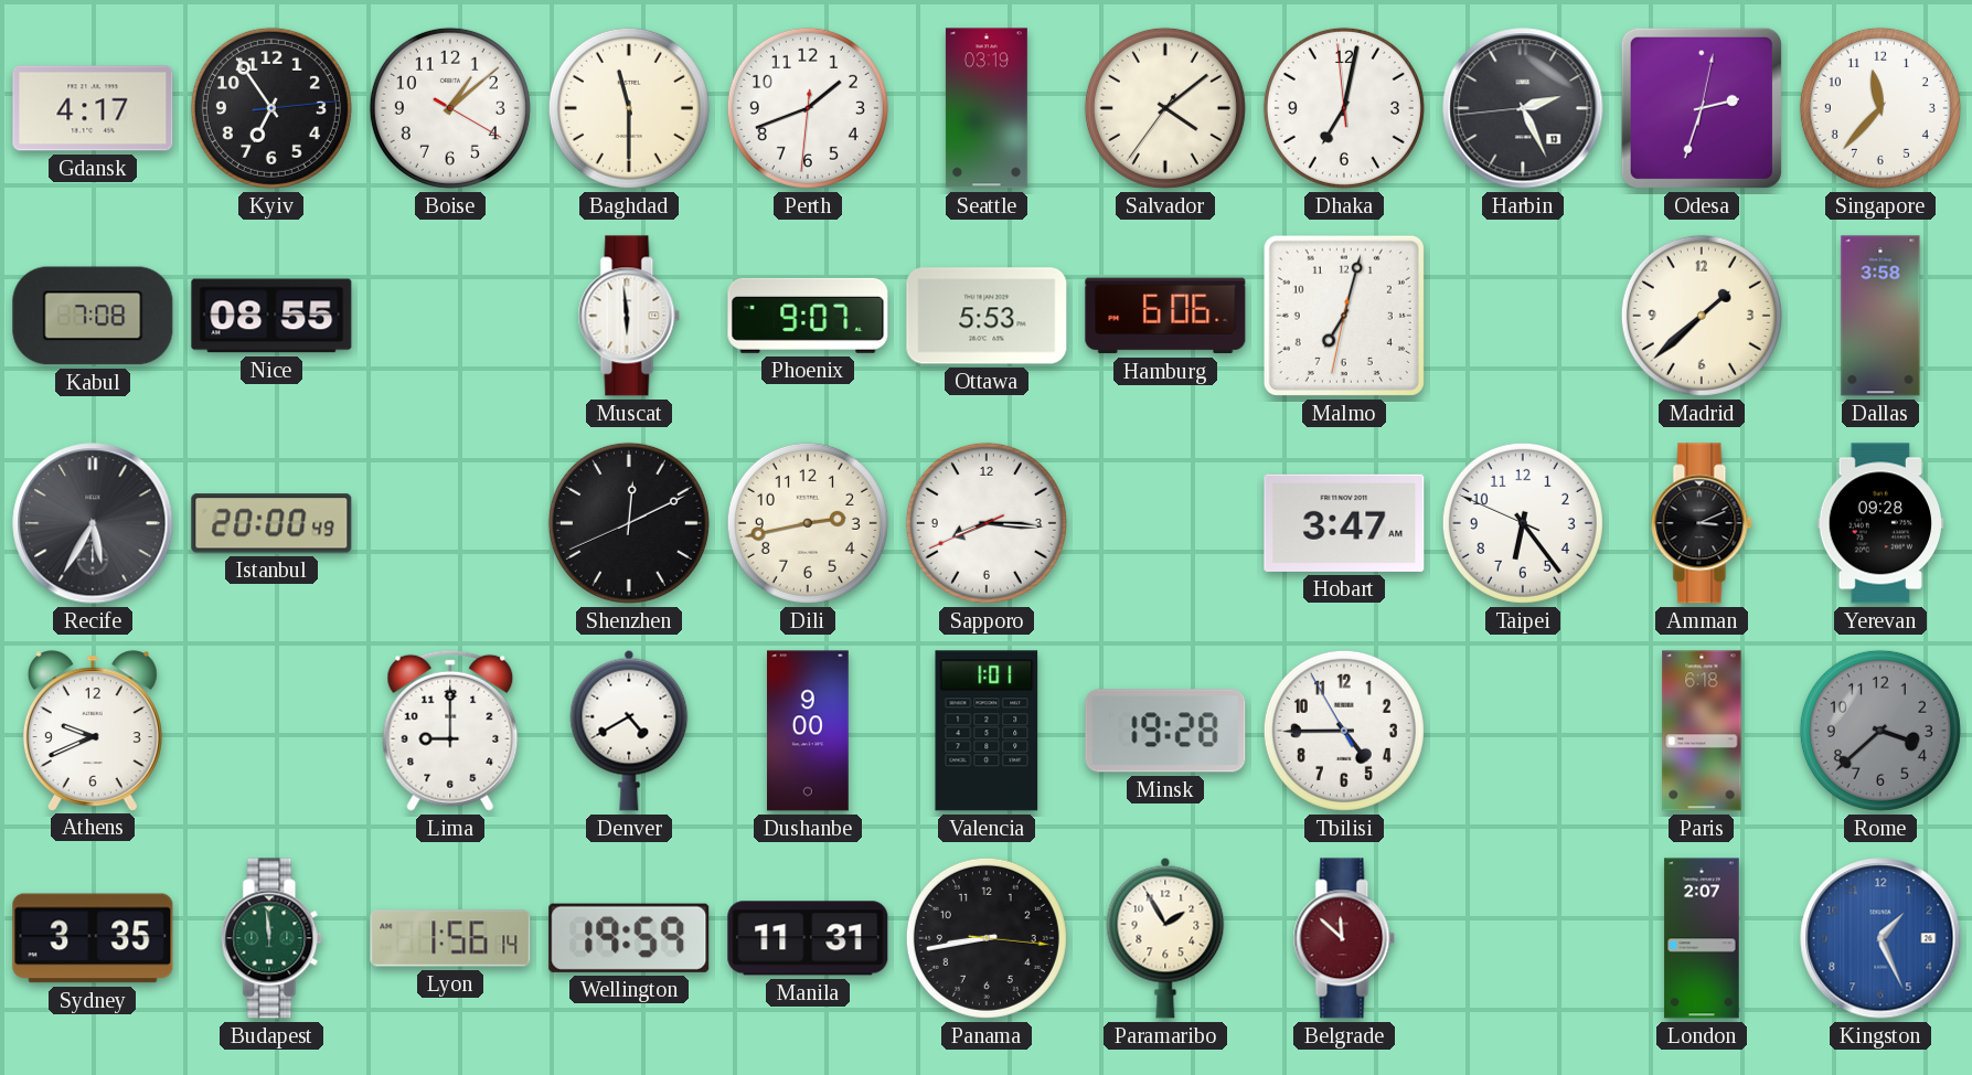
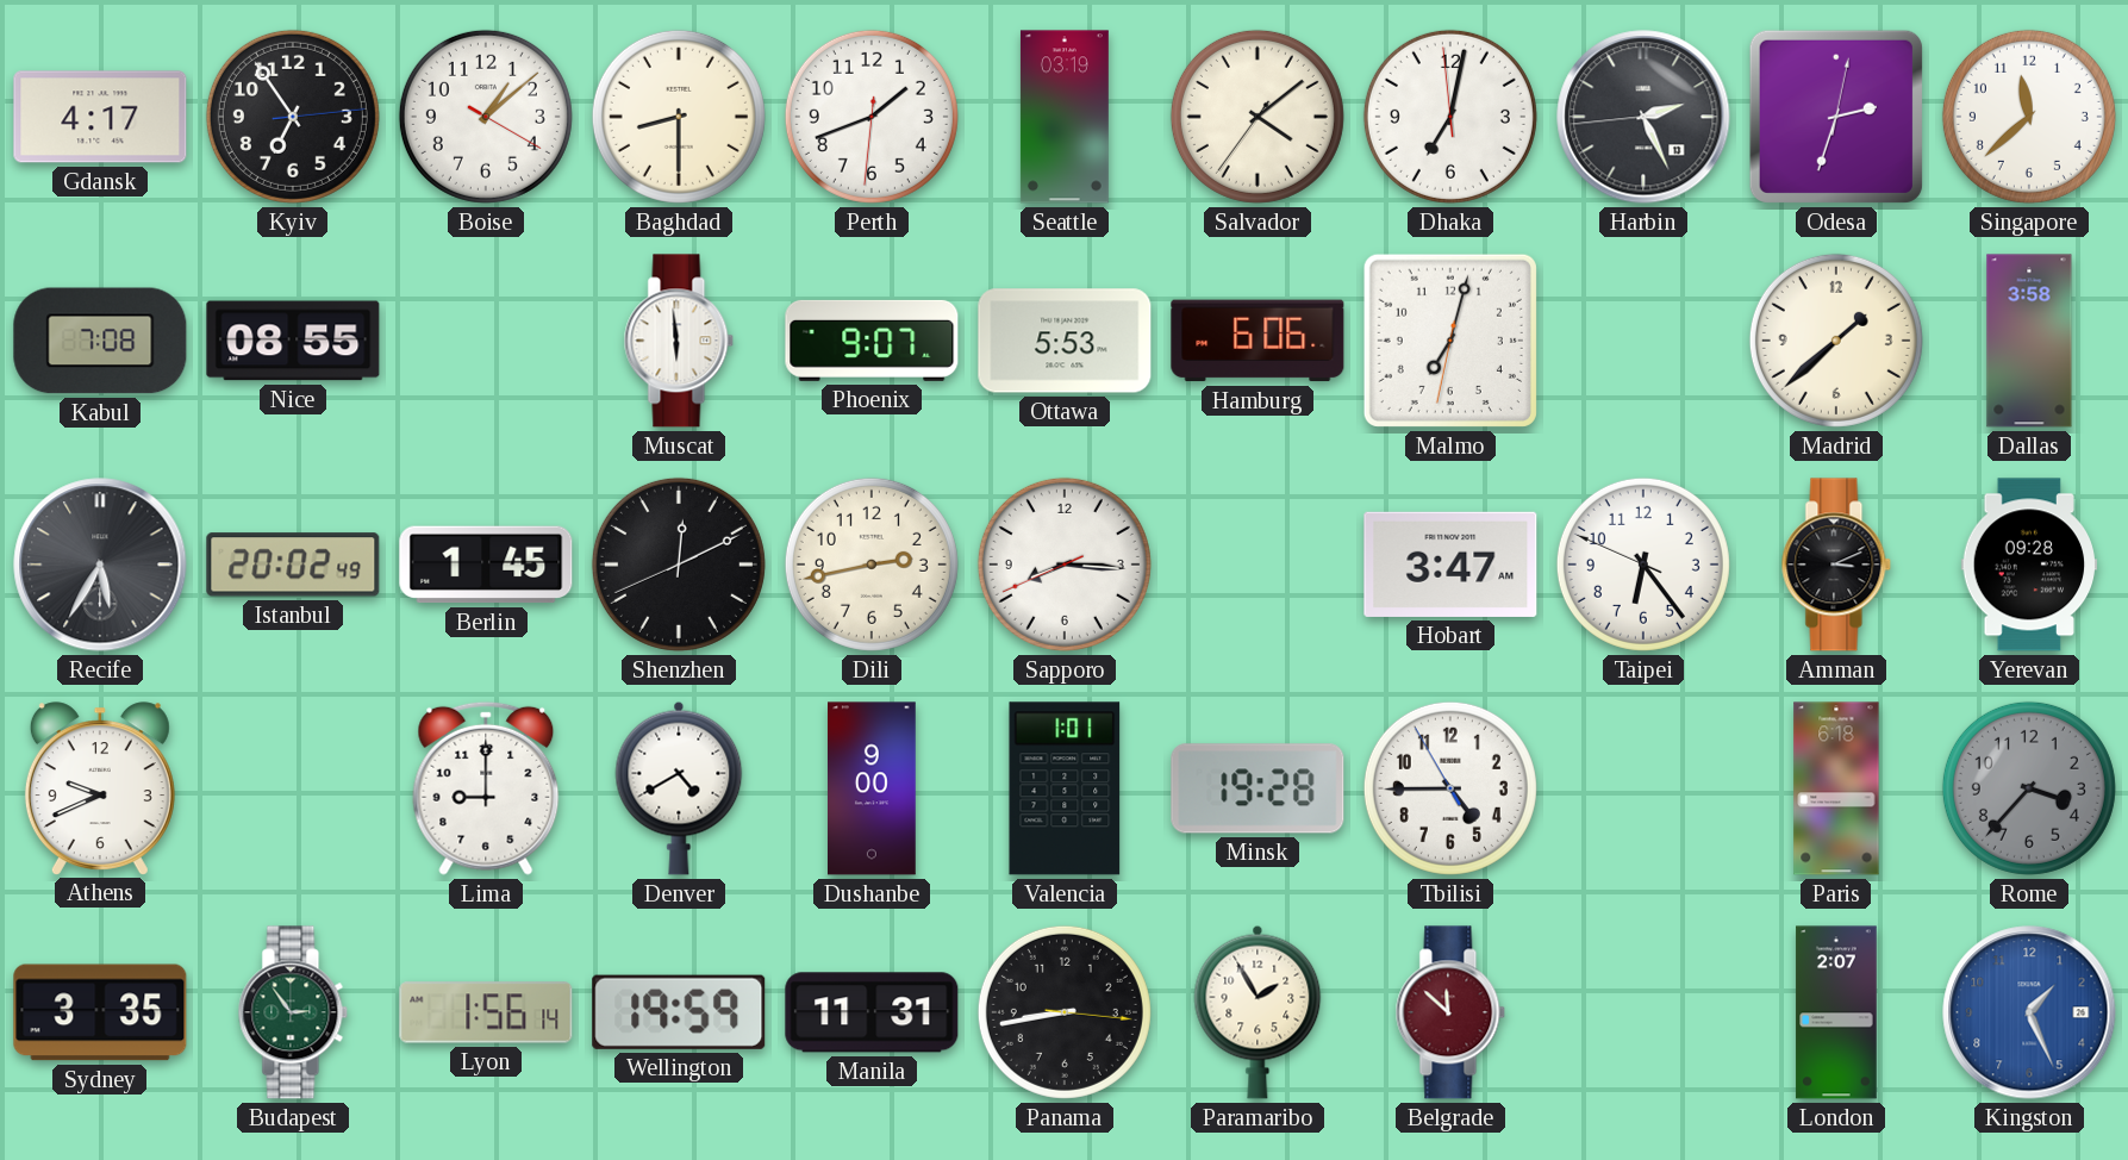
Baghdad: 11:30 -> 8:30 (679, 117)
Singapore: 11:37 -> 11:38 (2029, 117)
Istanbul: 20:00 -> 20:02 (293, 565)
Berlin: none -> 1:45 (486, 565)
Rome: 3:38 -> 3:37 (2029, 788)
Budapest: 11:59 -> 2:54 (293, 1012)
